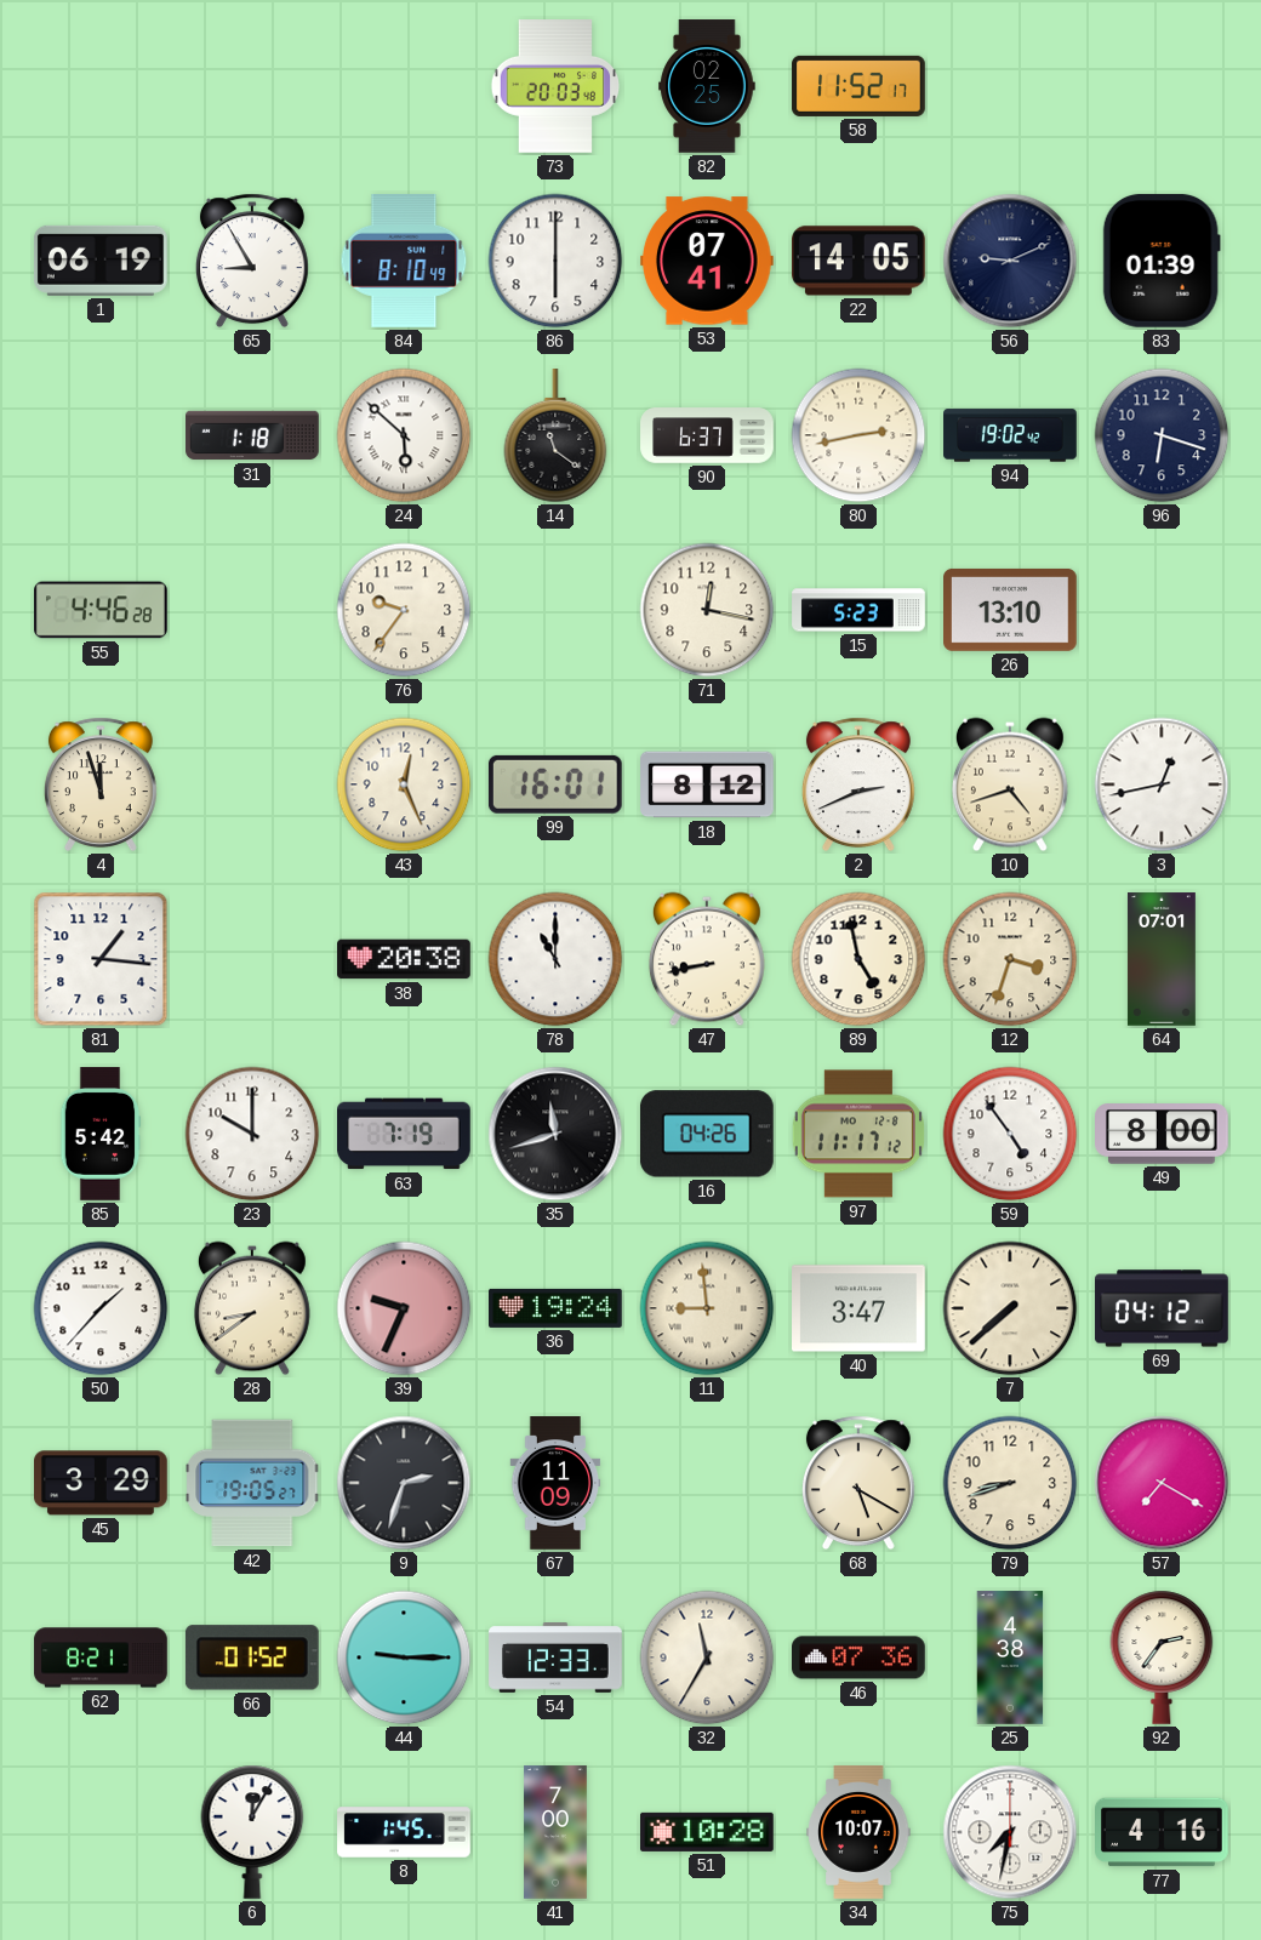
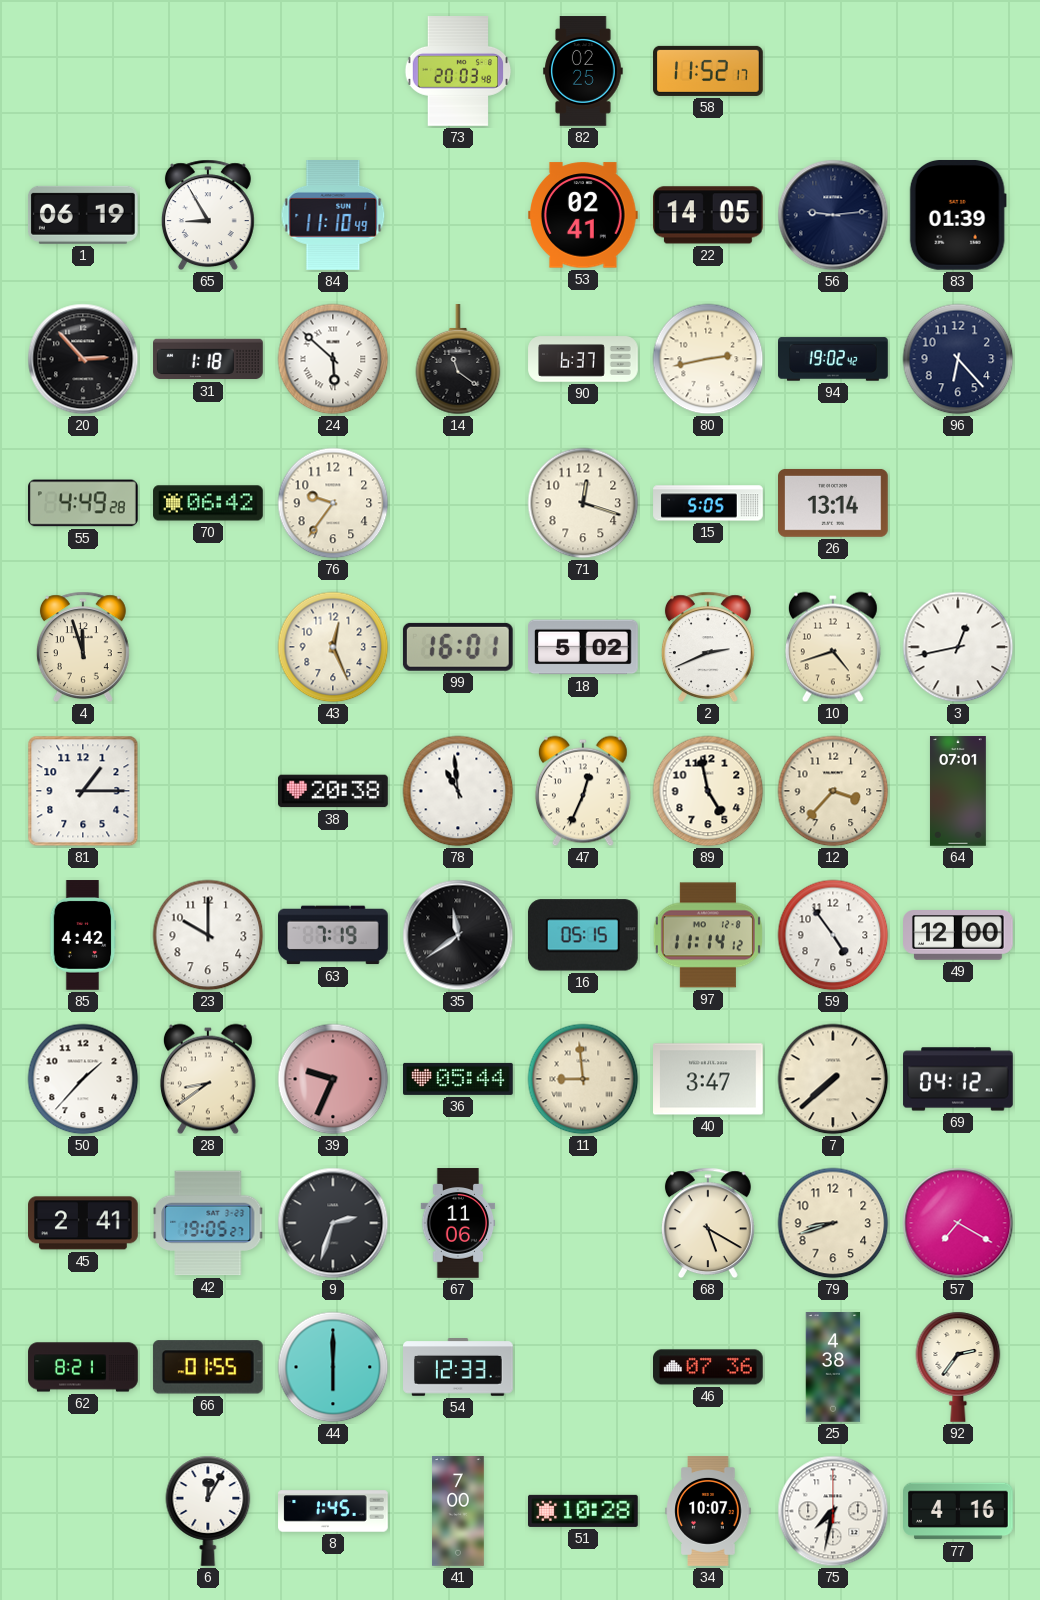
84: 8:10 -> 11:10 (333, 216)
86: 6:00 -> none (555, 261)
53: 07:41 -> 02:41 (584, 215)
56: 9:11 -> 9:14 (833, 215)
20: none -> 2:53 (83, 359)
96: 6:18 -> 6:23 (958, 359)
55: 4:46 -> 4:49 (84, 503)
70: none -> 06:42 (208, 503)
71: 12:17 -> 12:18 (583, 503)
15: 5:23 -> 5:05 (708, 503)
26: 13:10 -> 13:14 (834, 503)
18: 8:12 -> 5:02 (583, 647)
81: 1:16 -> 1:15 (83, 791)
78: 11:00 -> 10:59 (458, 791)
47: 8:43 -> 12:34 (583, 791)
12: 3:33 -> 3:37 (833, 791)
85: 5:42 -> 4:42 (83, 935)
35: 11:42 -> 11:39 (458, 935)
16: 04:26 -> 05:15 (583, 935)
97: 11:17 -> 11:14 (708, 935)
49: 8:00 -> 12:00 (959, 935)
36: 19:24 -> 05:44 (459, 1079)
45: 3:29 -> 2:41 (84, 1223)
67: 11:09 -> 11:06 (458, 1223)
66: 01:52 -> 01:55 (208, 1367)
44: 9:15 -> 6:00 (333, 1367)
32: 11:35 -> none (707, 1657)
